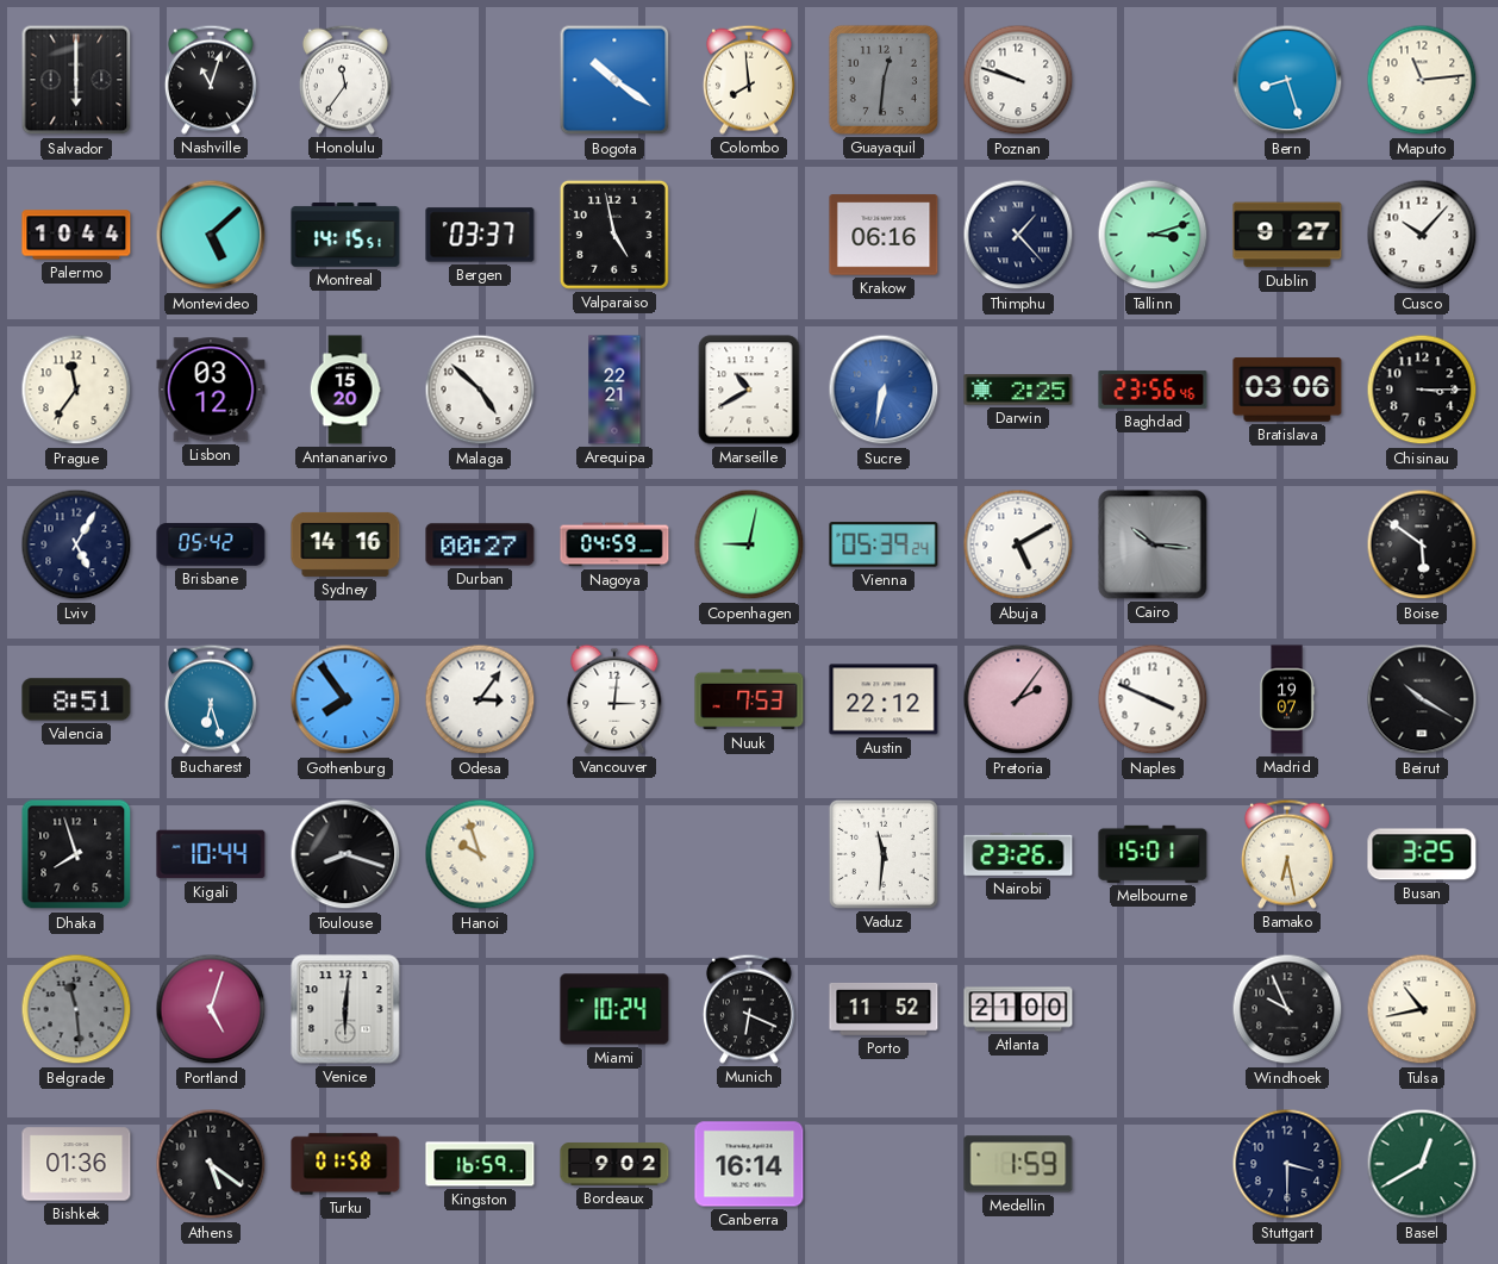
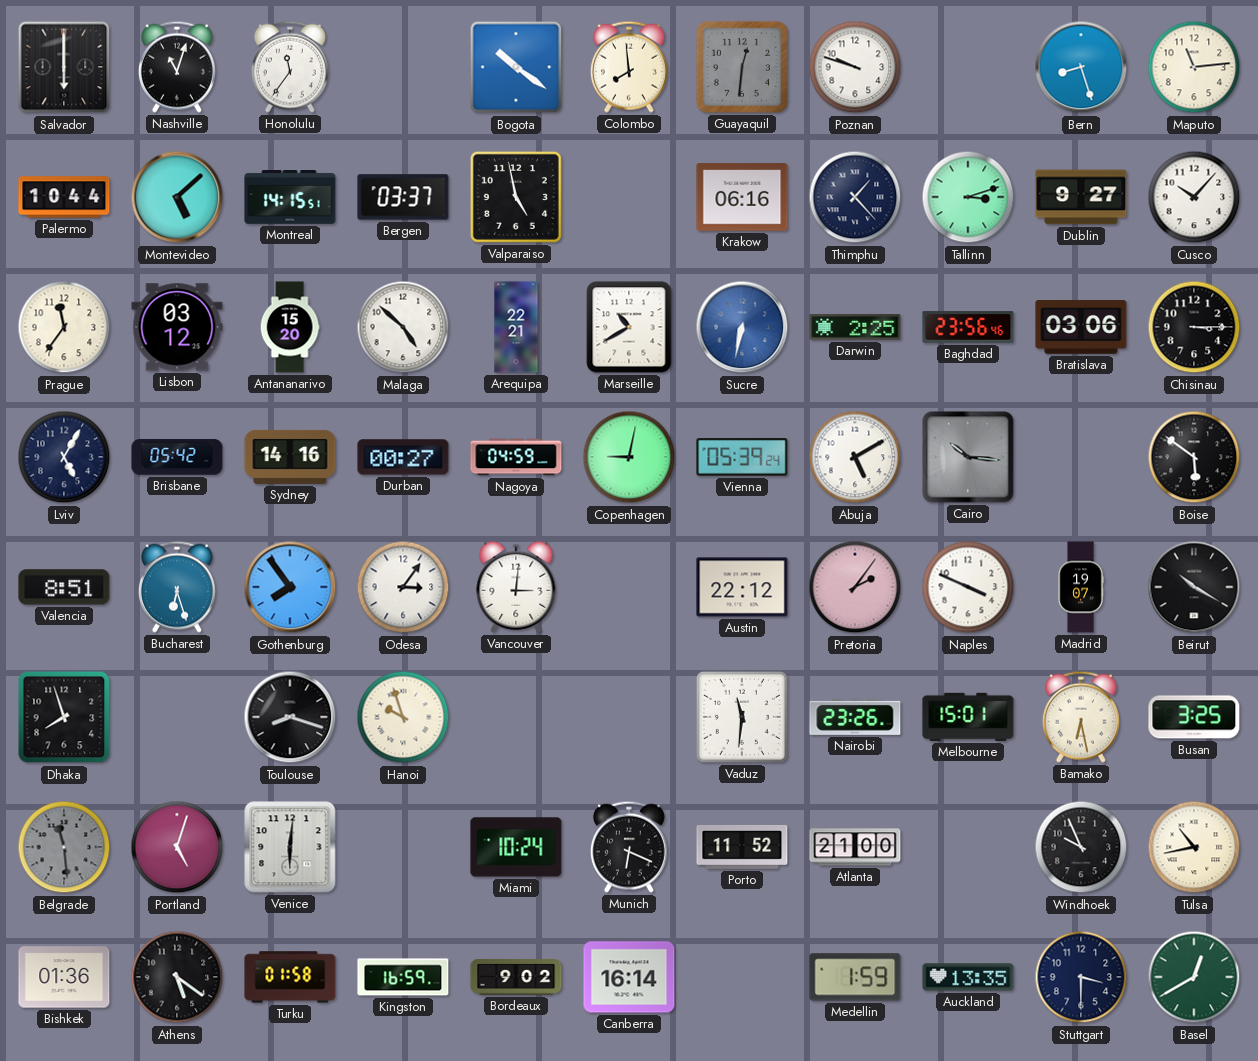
Nuuk: 7:53 -> none (749, 699)
Kigali: 10:44 -> none (211, 854)
Auckland: none -> 13:35 (968, 977)
